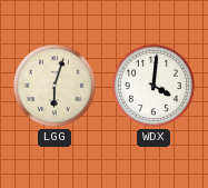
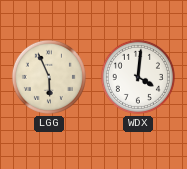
LGG: 6:03 -> 5:56 (49, 77)
